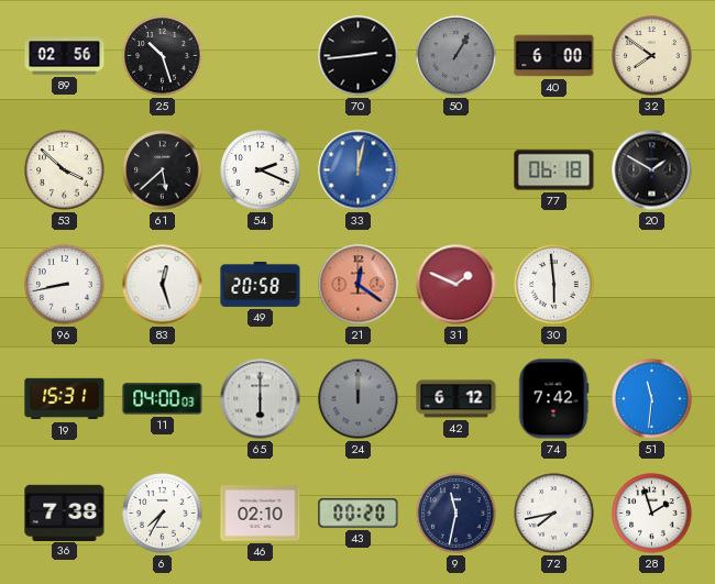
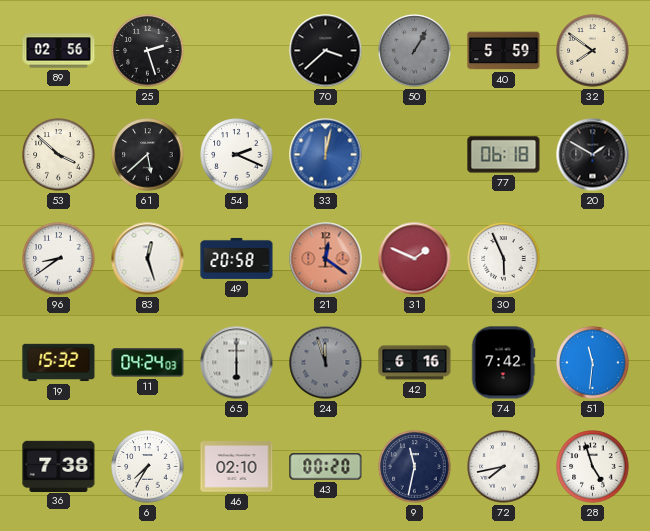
25: 10:27 -> 2:27 (148, 51)
70: 2:44 -> 3:38 (326, 51)
40: 6:00 -> 5:59 (504, 51)
96: 8:43 -> 8:39 (59, 259)
30: 5:59 -> 5:56 (504, 259)
19: 15:31 -> 15:32 (59, 363)
11: 04:00 -> 04:24 (148, 363)
24: 12:00 -> 11:57 (326, 363)
42: 6:12 -> 6:16 (415, 363)
28: 1:57 -> 4:57 (593, 467)
